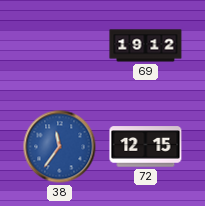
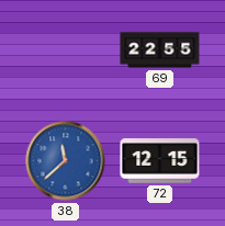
69: 19:12 -> 22:55 (160, 50)
38: 11:36 -> 11:38 (66, 161)
